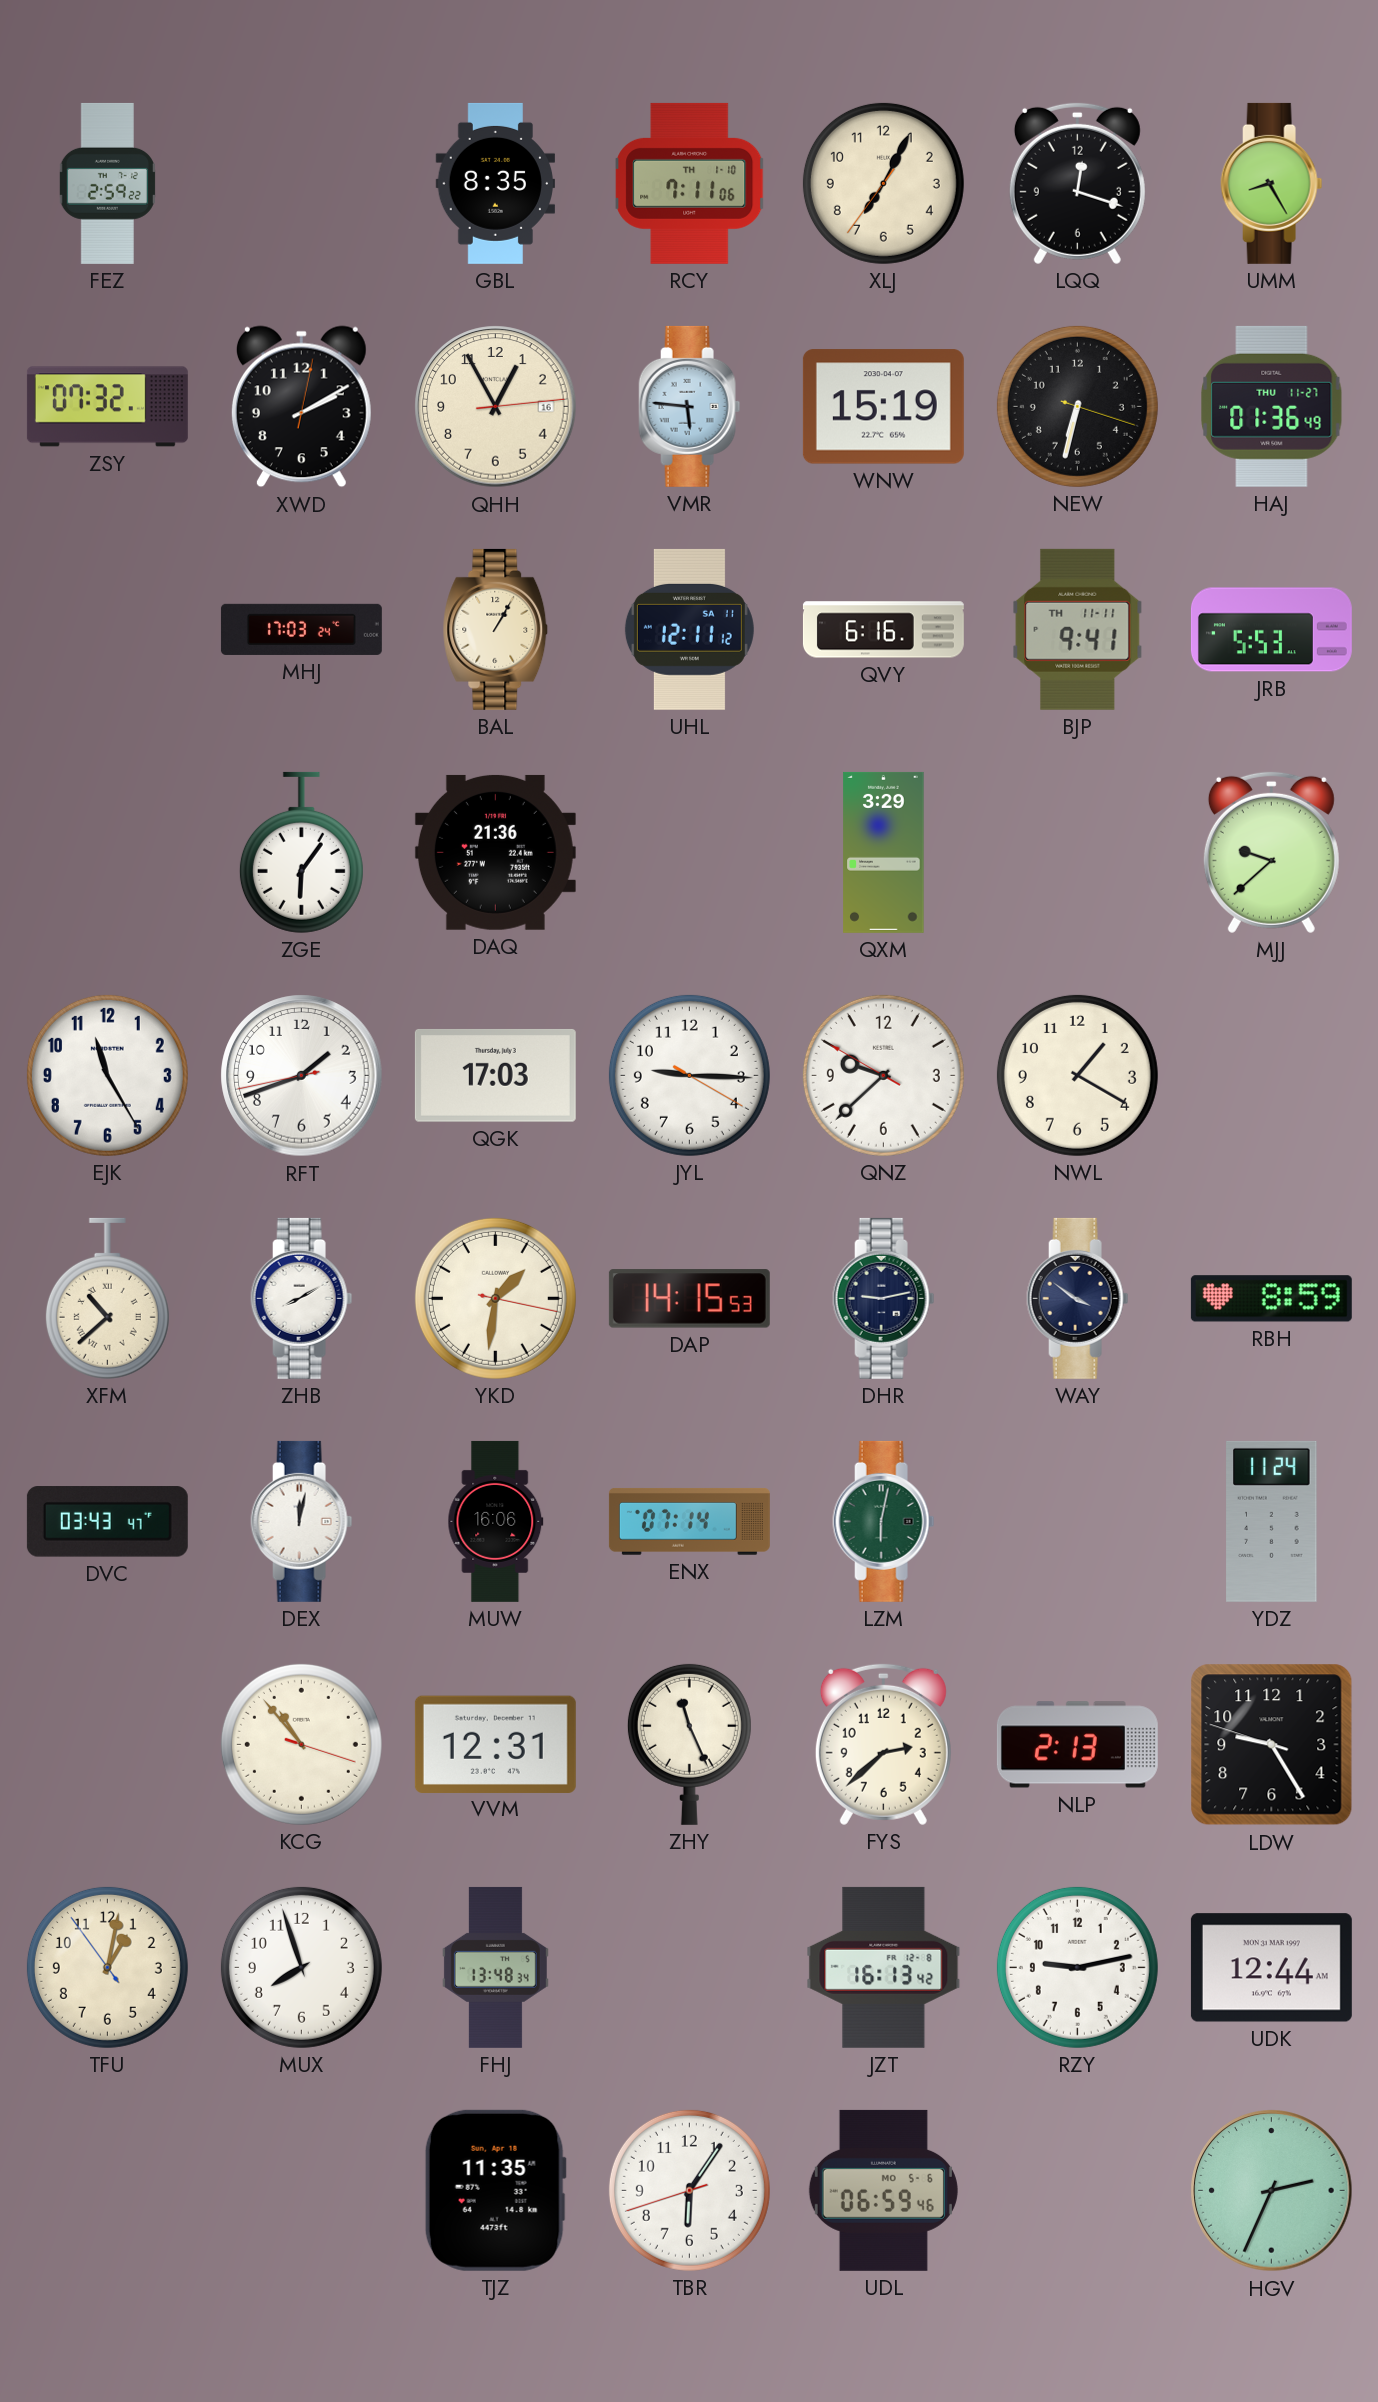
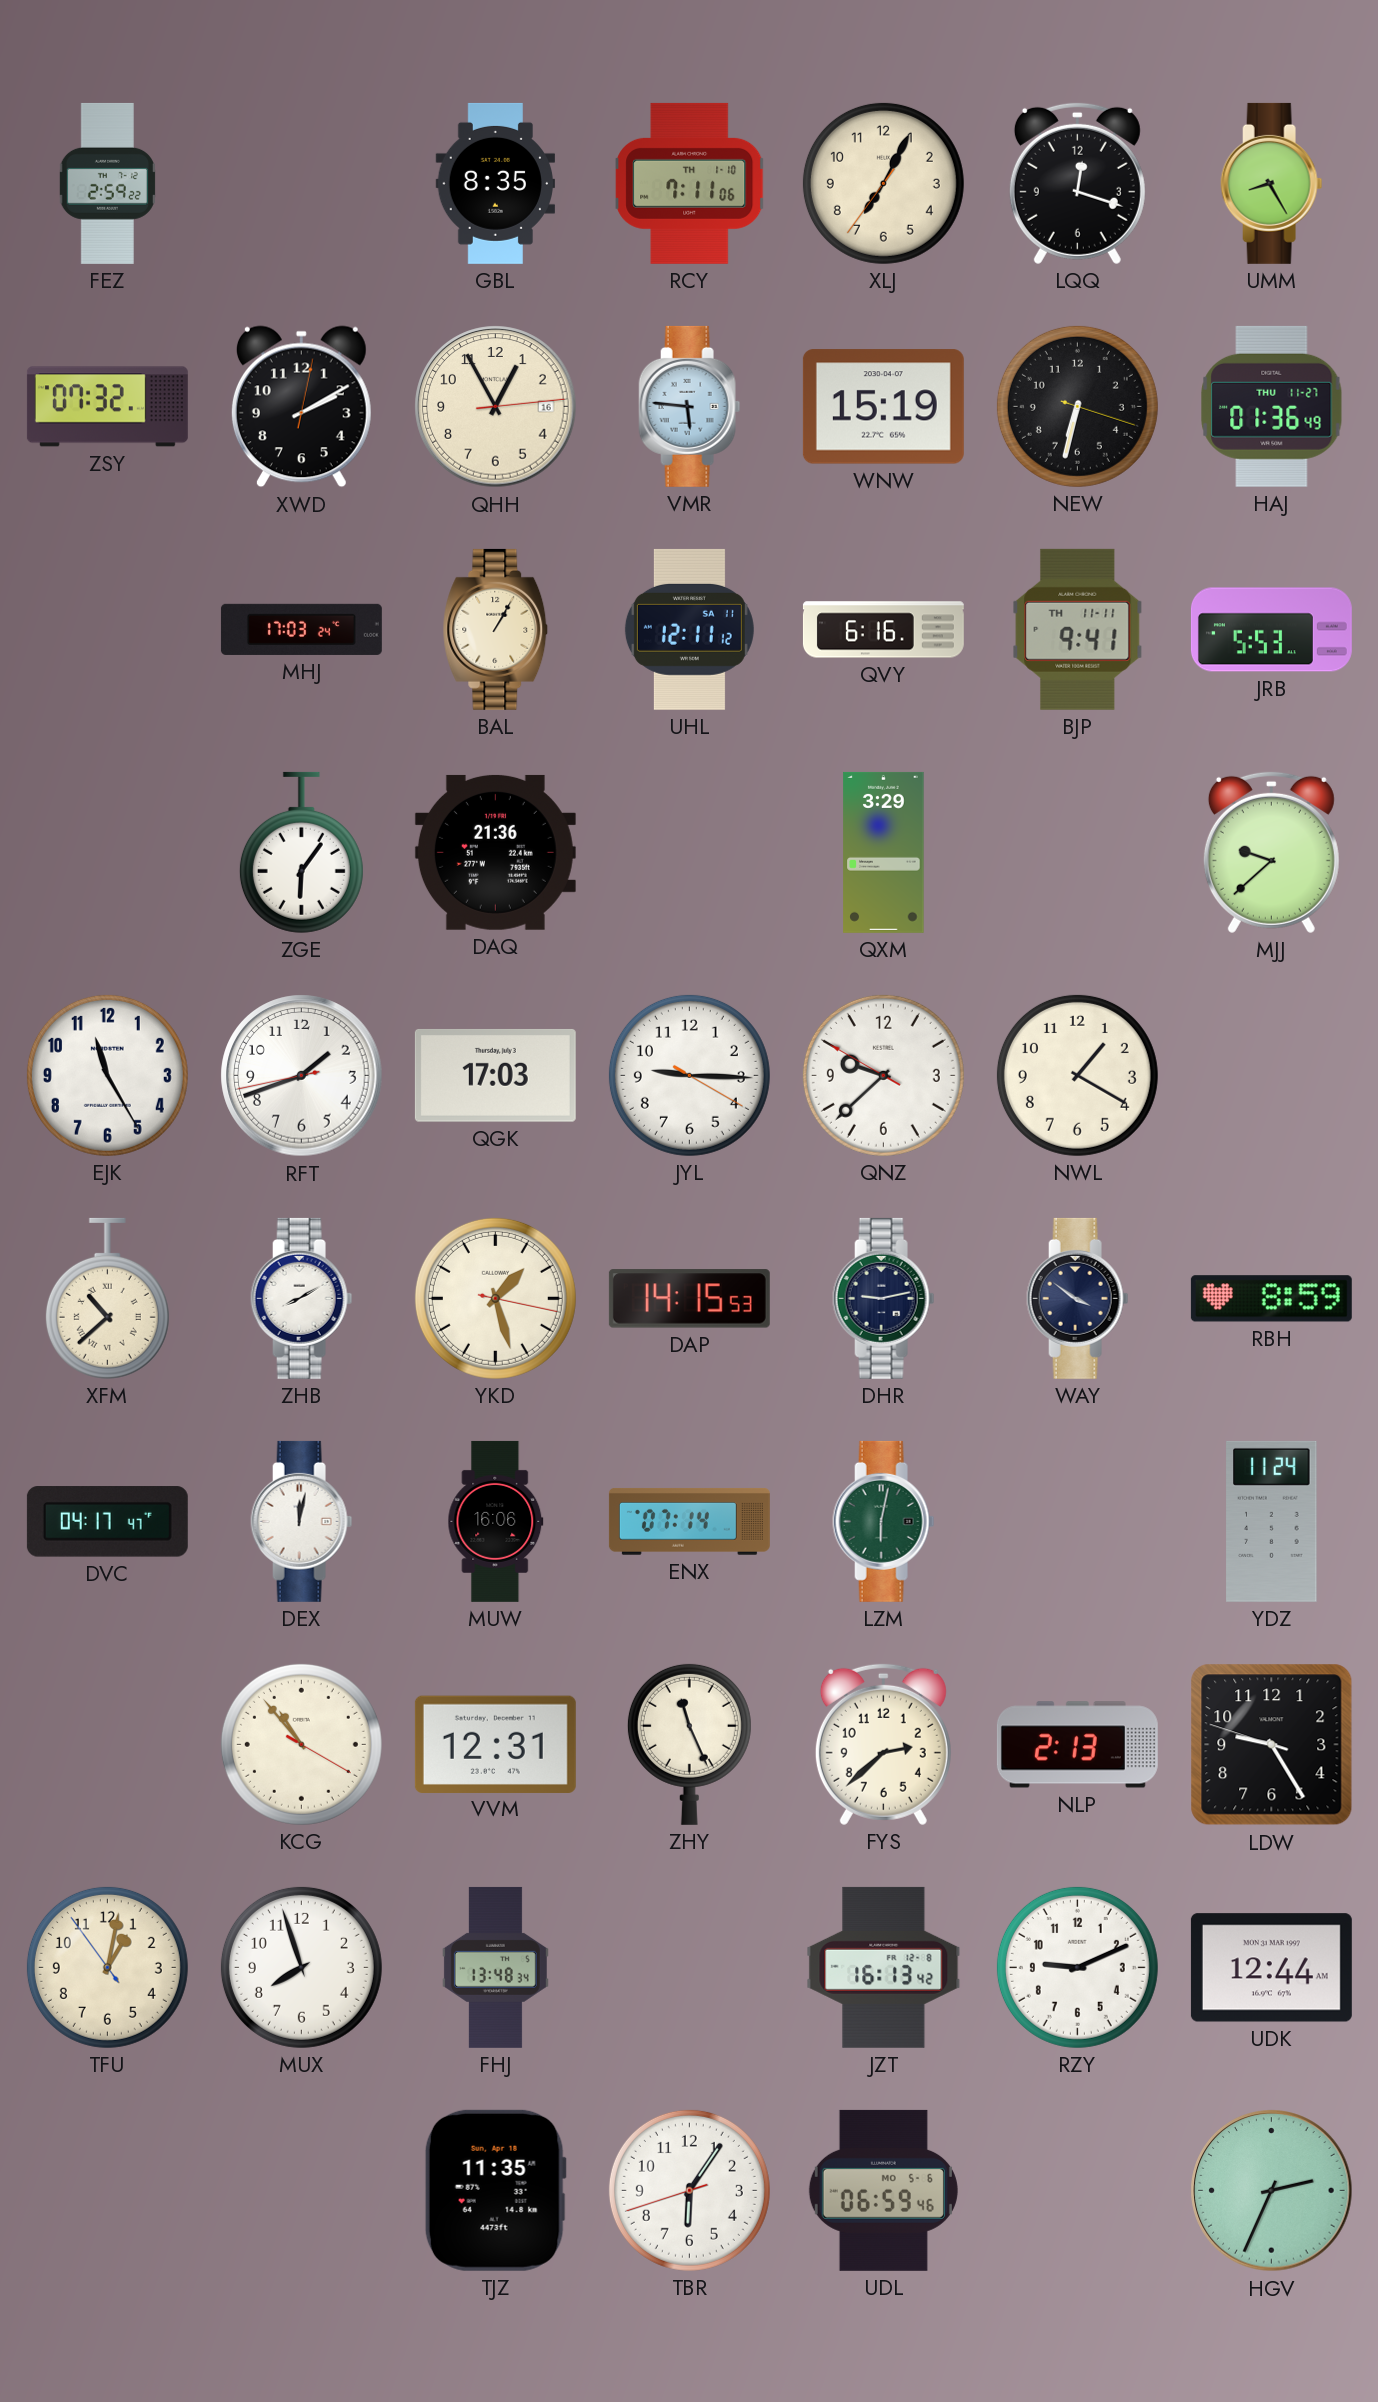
YKD: 1:31 -> 1:27 (495, 1298)
DVC: 03:43 -> 04:17 (107, 1522)
KCG: 10:53:18 -> 10:53:20 (301, 1744)
RZY: 9:13 -> 9:11 (1077, 1967)
